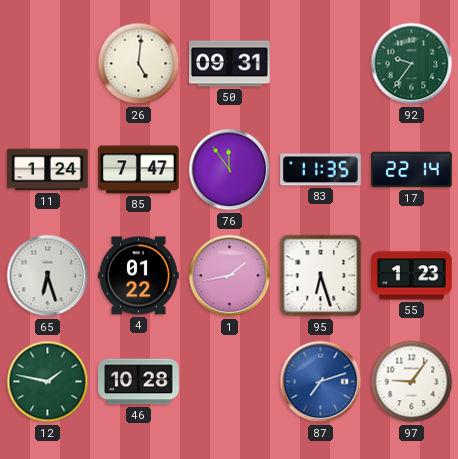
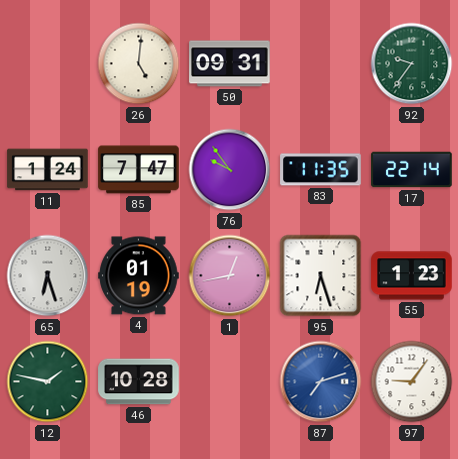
76: 11:54 -> 9:54 (230, 170)
4: 01:22 -> 01:19 (139, 276)
1: 1:43 -> 12:43 (230, 276)
